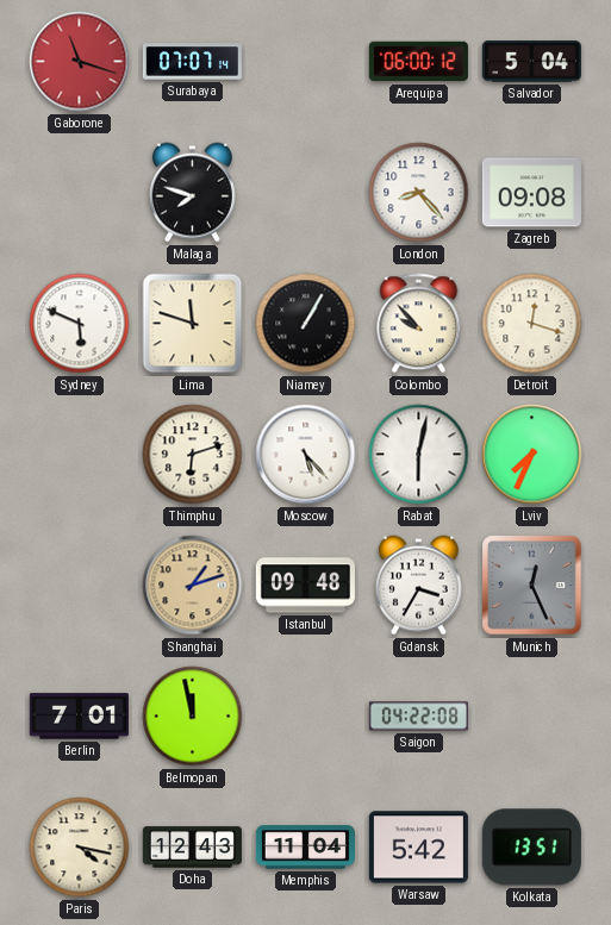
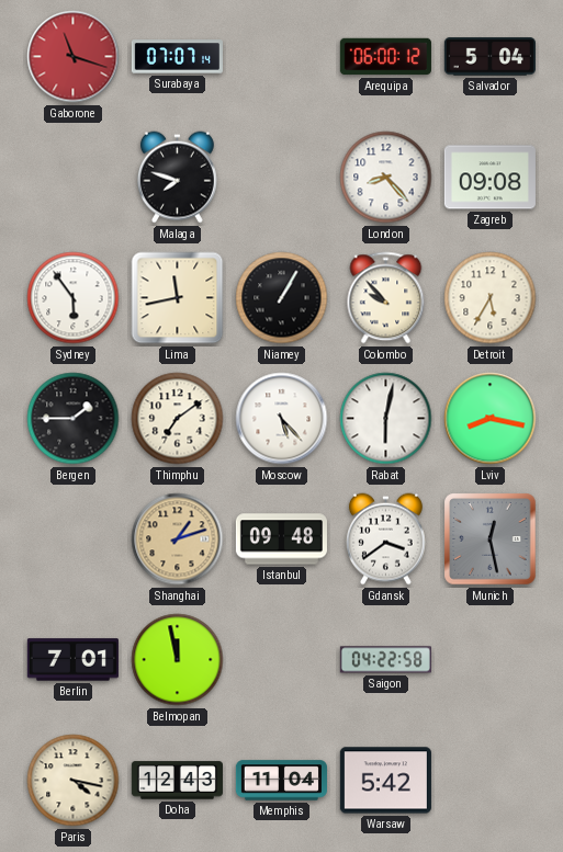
Sydney: 5:49 -> 5:54 (74, 298)
Lima: 11:48 -> 11:43 (178, 298)
Detroit: 12:18 -> 5:35 (491, 298)
Bergen: none -> 1:45 (74, 419)
Thimphu: 6:12 -> 7:09 (178, 419)
Lviv: 7:34 -> 8:17 (491, 419)
Gdansk: 3:35 -> 3:39 (385, 539)
Munich: 12:26 -> 12:28 (491, 539)
Saigon: 04:22:08 -> 04:22:58 (385, 660)
Kolkata: 13:51 -> none (531, 848)
